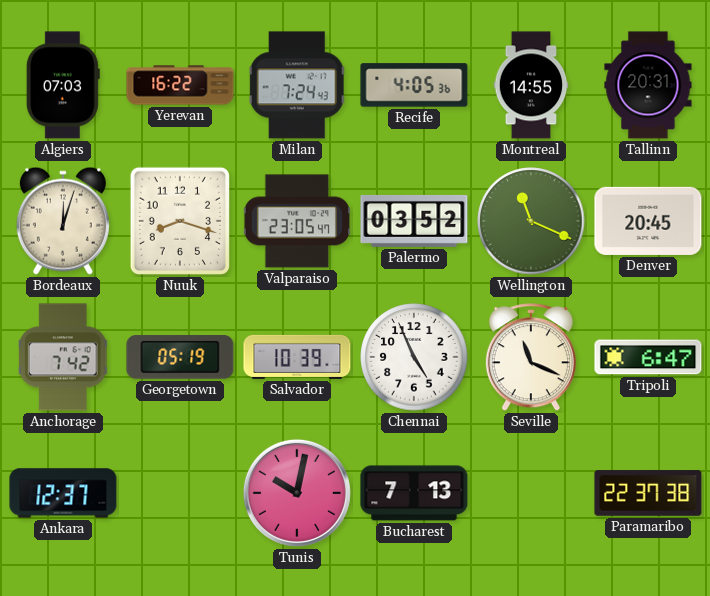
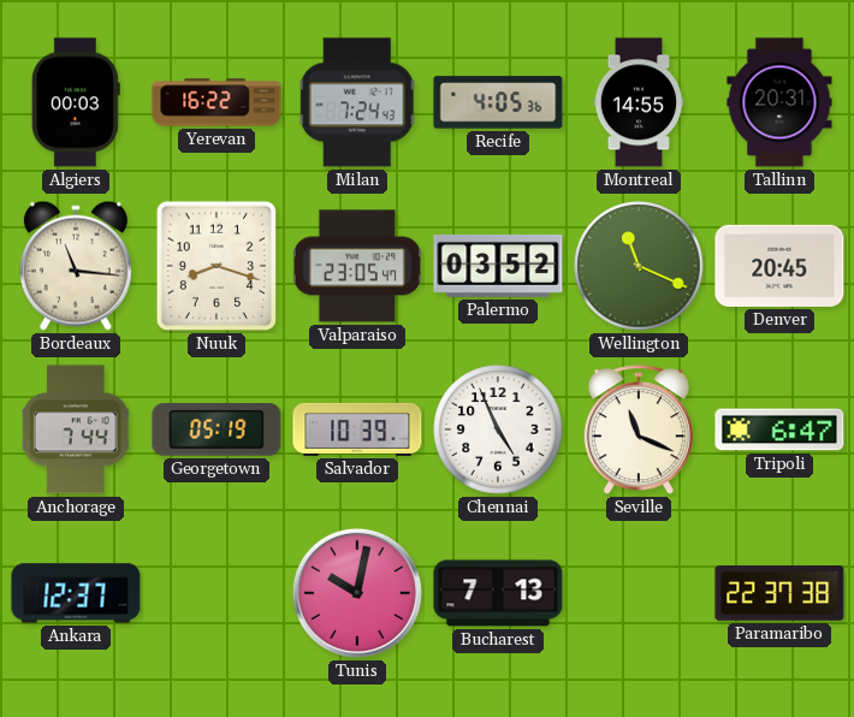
Algiers: 07:03 -> 00:03 (76, 102)
Bordeaux: 12:03 -> 11:16 (76, 266)
Anchorage: 7:42 -> 7:44 (76, 429)
